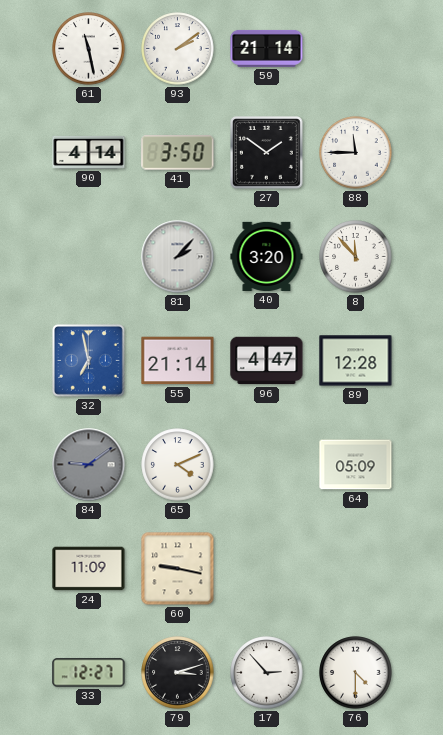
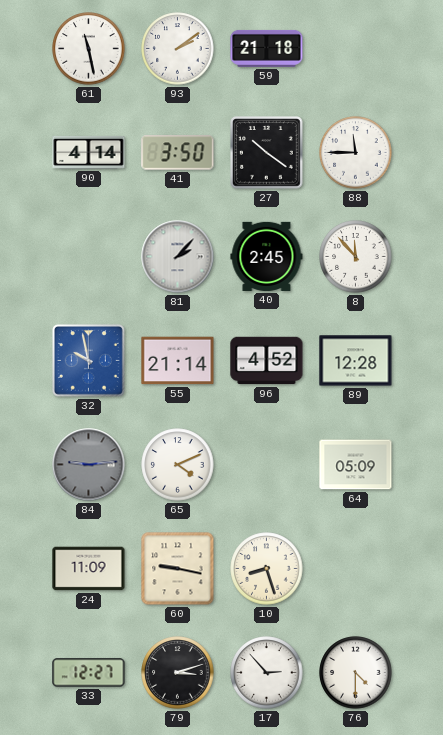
59: 21:14 -> 21:18 (267, 48)
27: 1:51 -> 10:21 (267, 153)
40: 3:20 -> 2:45 (267, 256)
32: 6:58 -> 9:58 (88, 360)
96: 4:47 -> 4:52 (267, 361)
84: 9:09 -> 9:14 (89, 465)
10: none -> 8:27 (267, 569)
